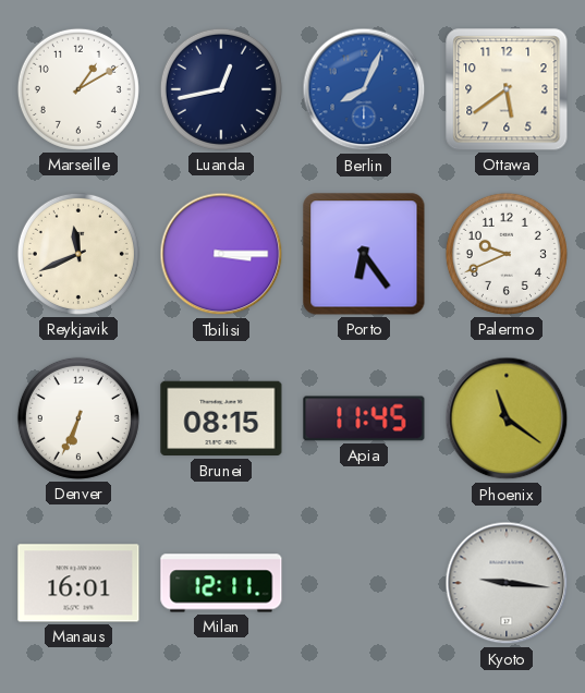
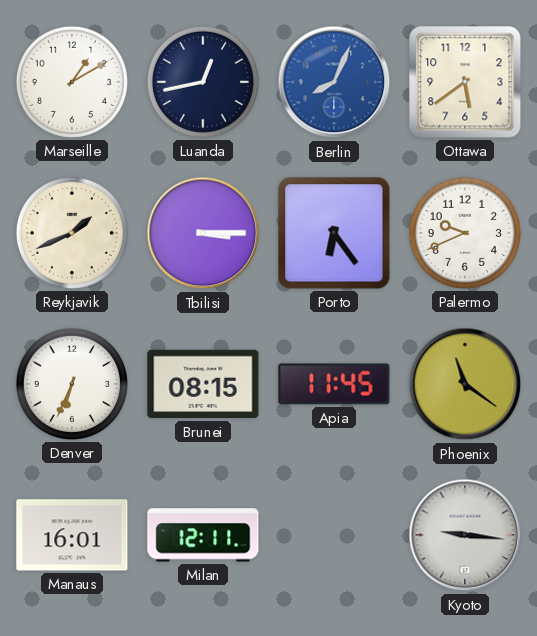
Reykjavik: 11:41 -> 1:41 (72, 233)
